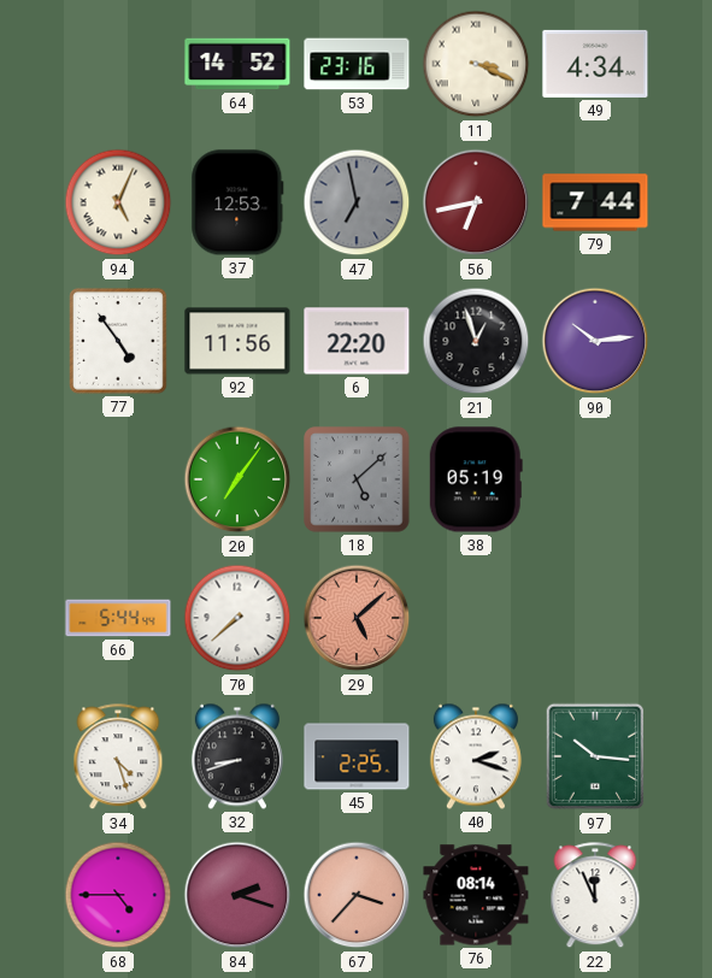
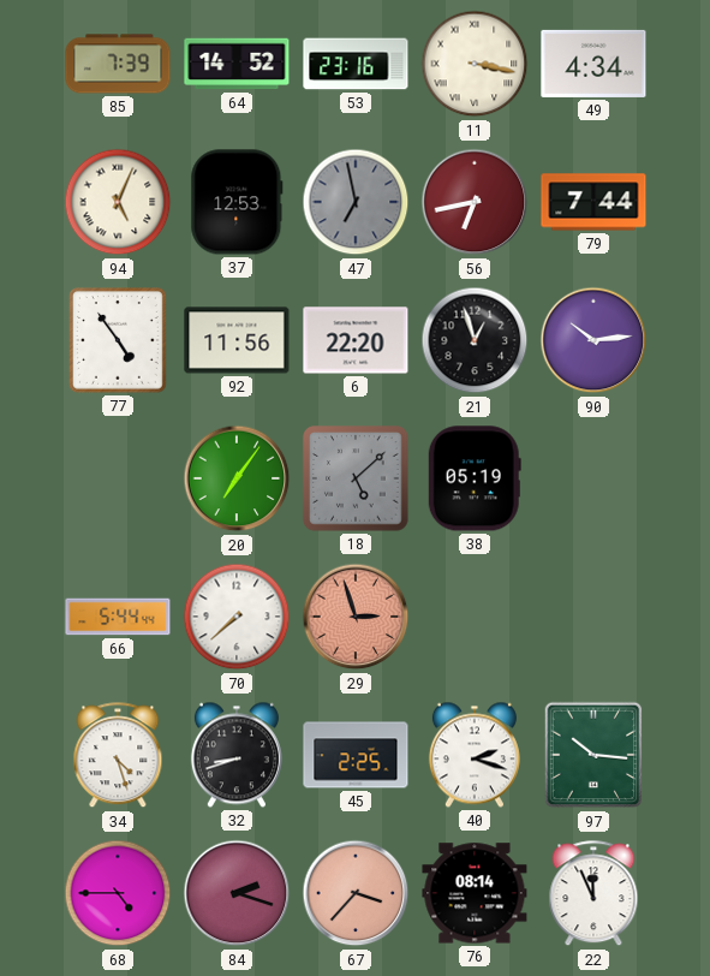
85: none -> 7:39 (118, 64)
11: 3:19 -> 3:17 (475, 64)
29: 5:08 -> 2:57 (356, 617)
